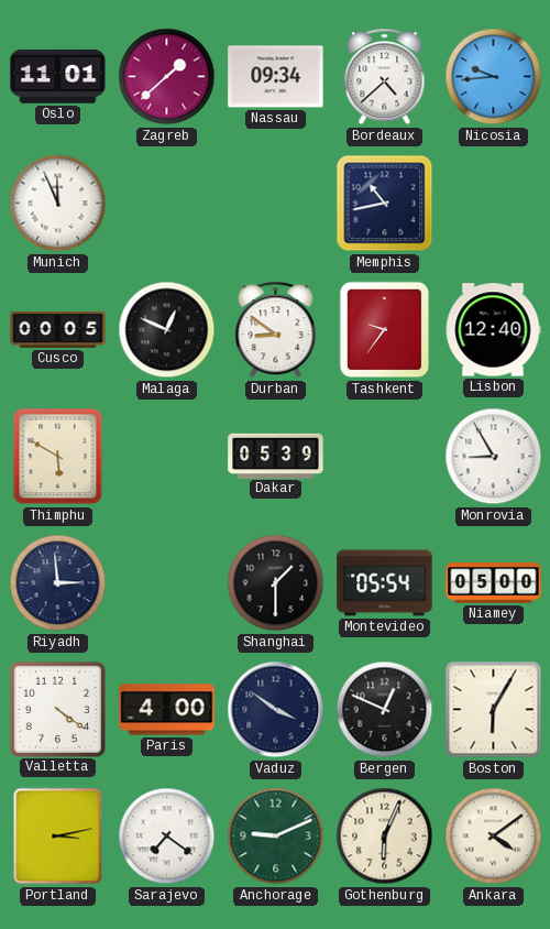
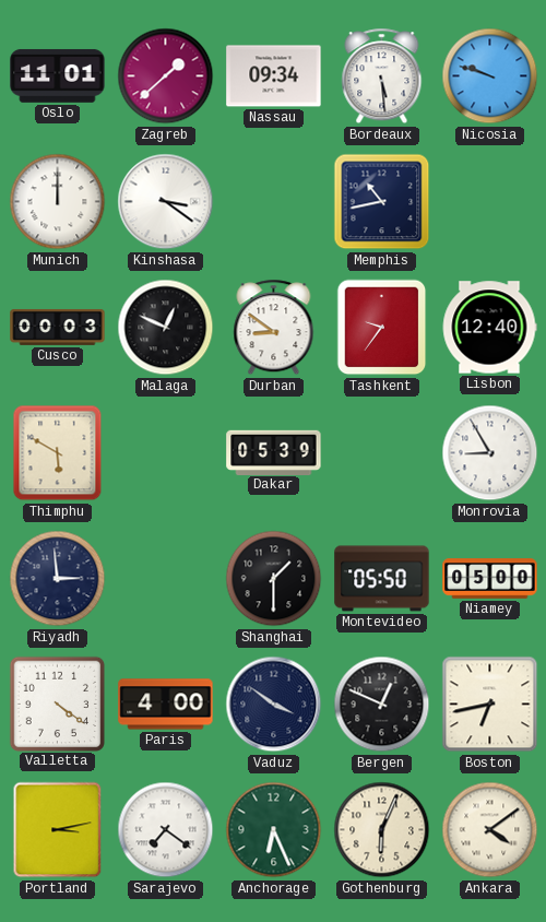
Bordeaux: 4:38 -> 5:29 (382, 76)
Nicosia: 9:44 -> 9:48 (490, 76)
Munich: 11:56 -> 12:00 (58, 202)
Kinshasa: none -> 3:21 (166, 202)
Cusco: 00:05 -> 00:03 (58, 327)
Montevideo: 05:54 -> 05:50 (382, 579)
Boston: 6:05 -> 6:43 (490, 705)
Anchorage: 9:11 -> 6:26 (274, 830)
